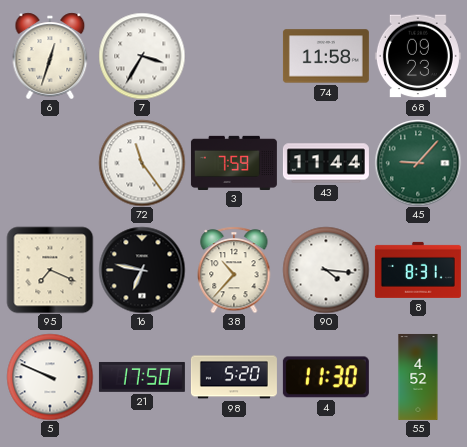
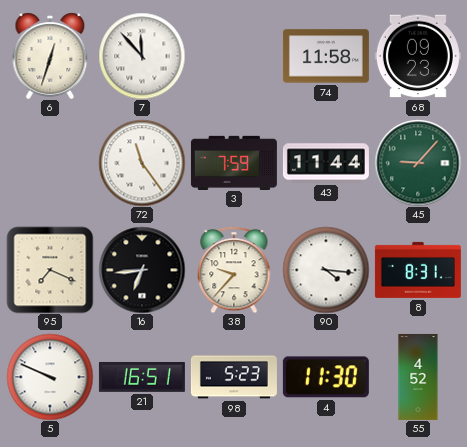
7: 3:35 -> 11:53 (142, 56)
16: 6:47 -> 6:44 (142, 270)
38: 10:37 -> 9:37 (234, 270)
21: 17:50 -> 16:51 (142, 377)
98: 5:20 -> 5:23 (234, 377)
